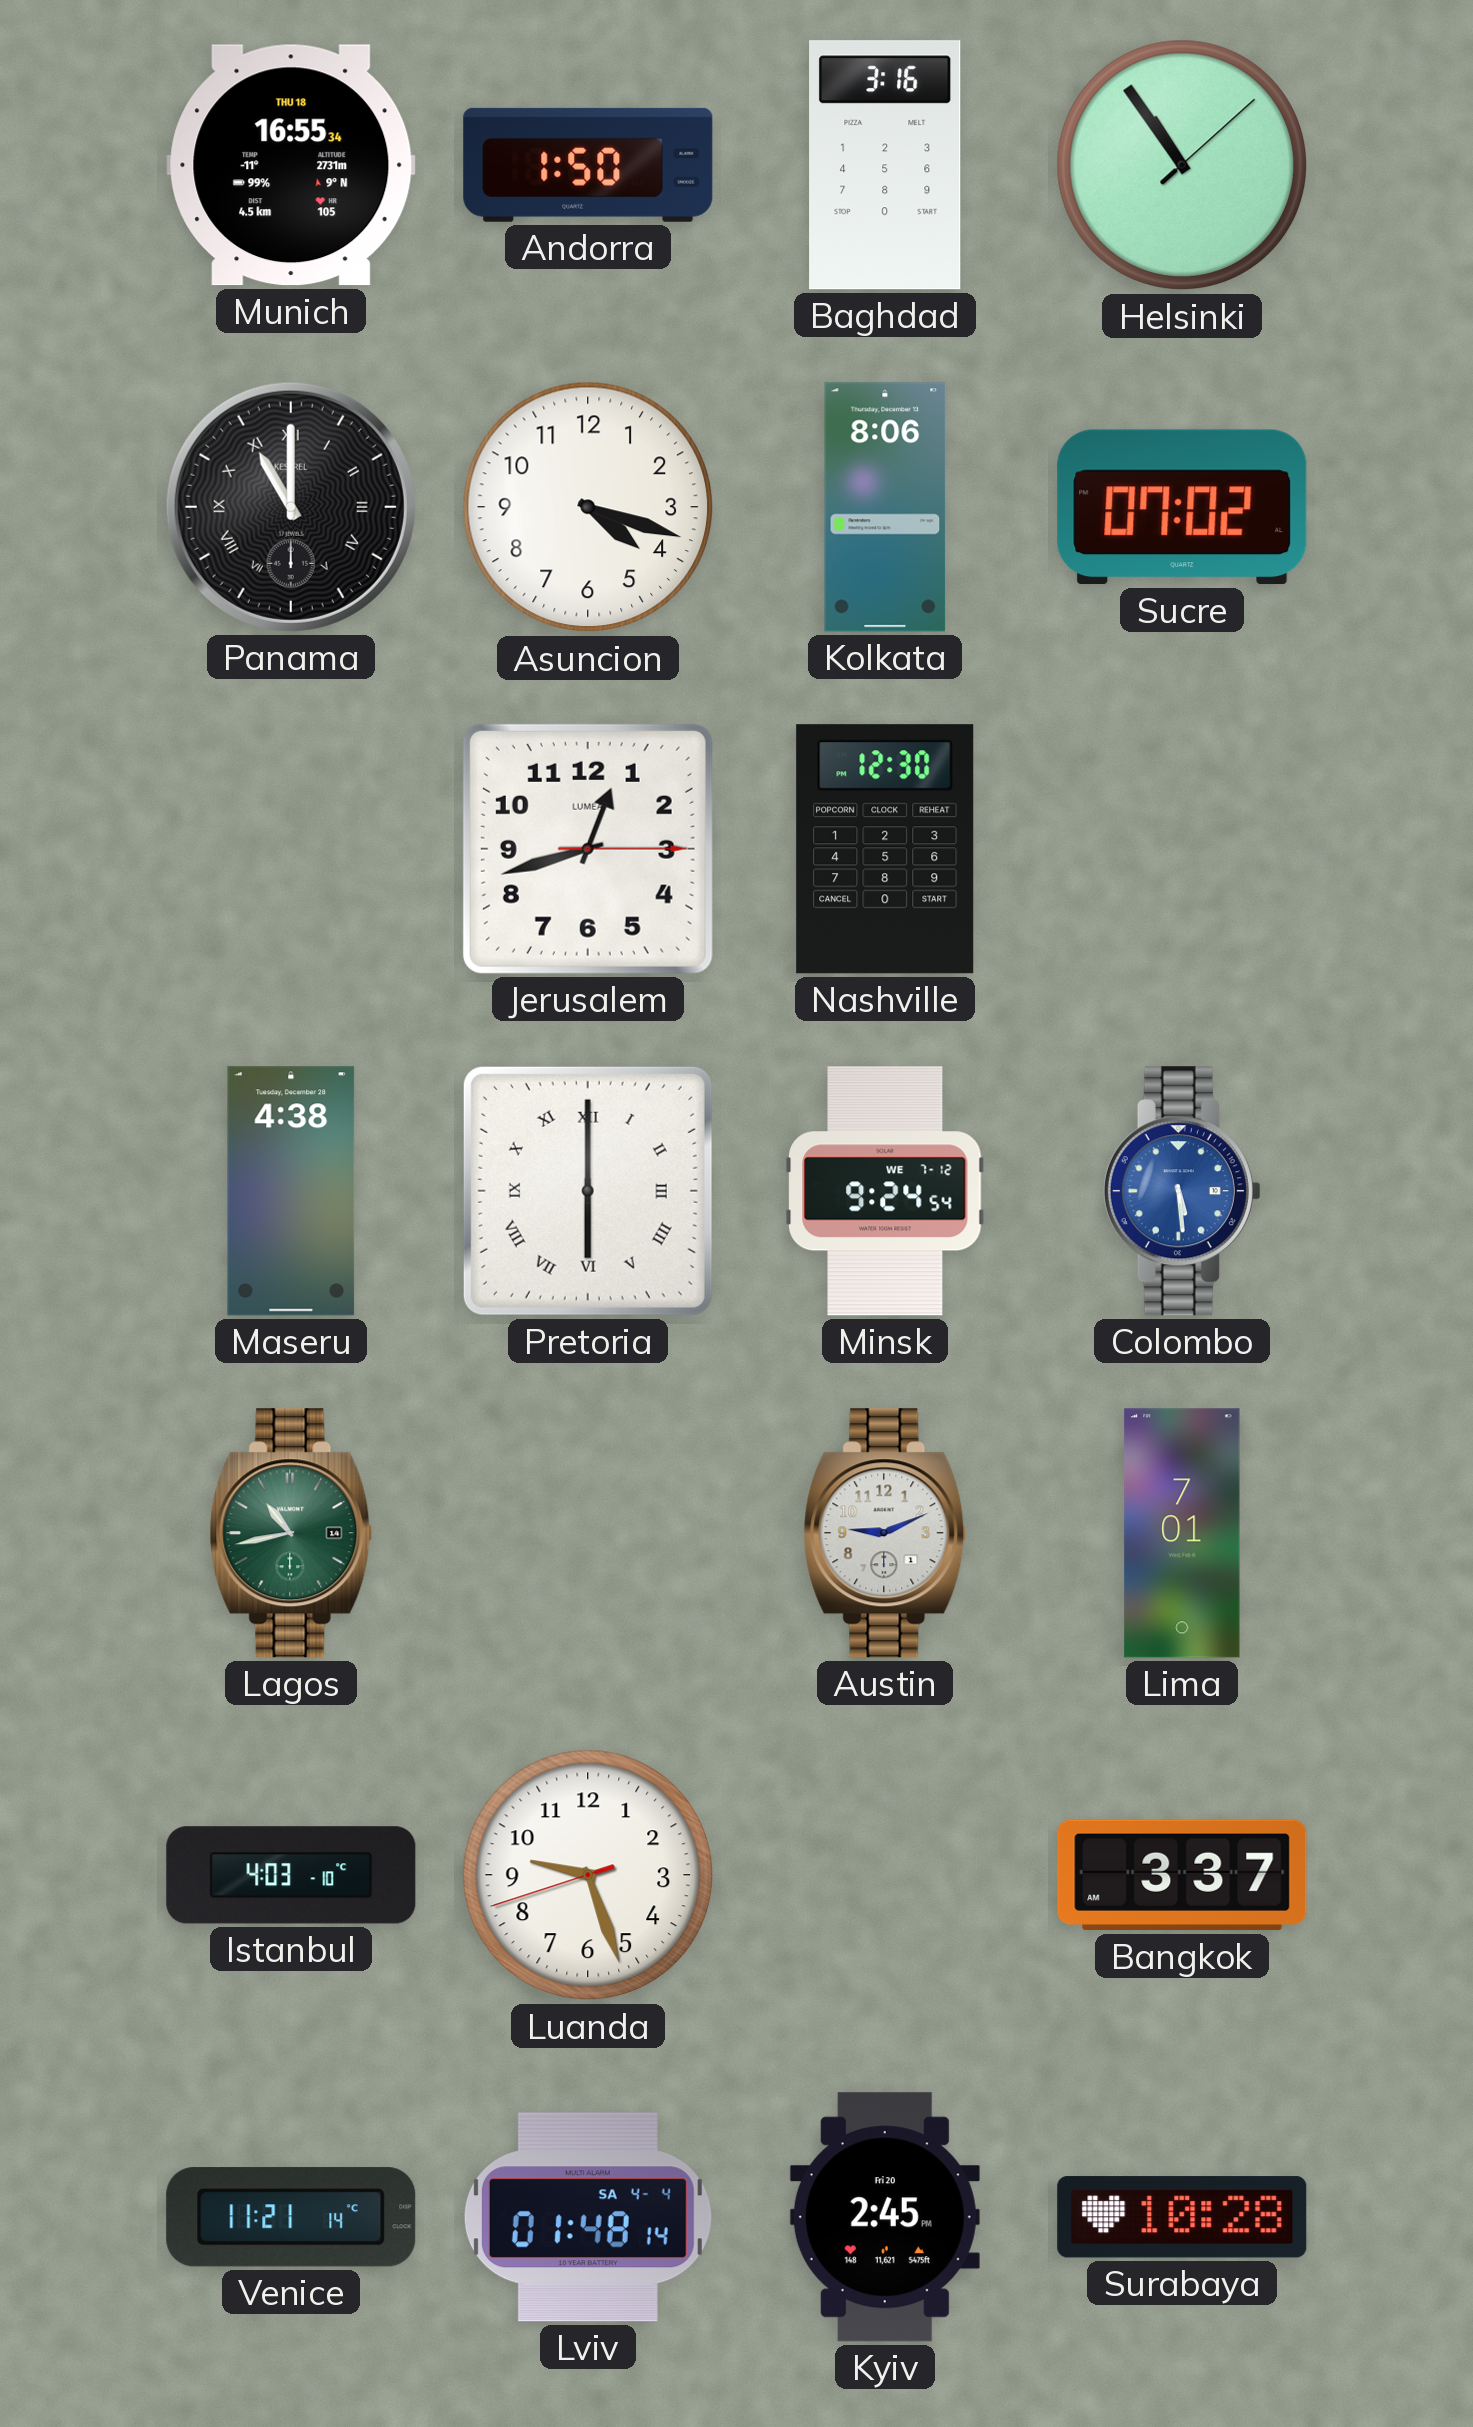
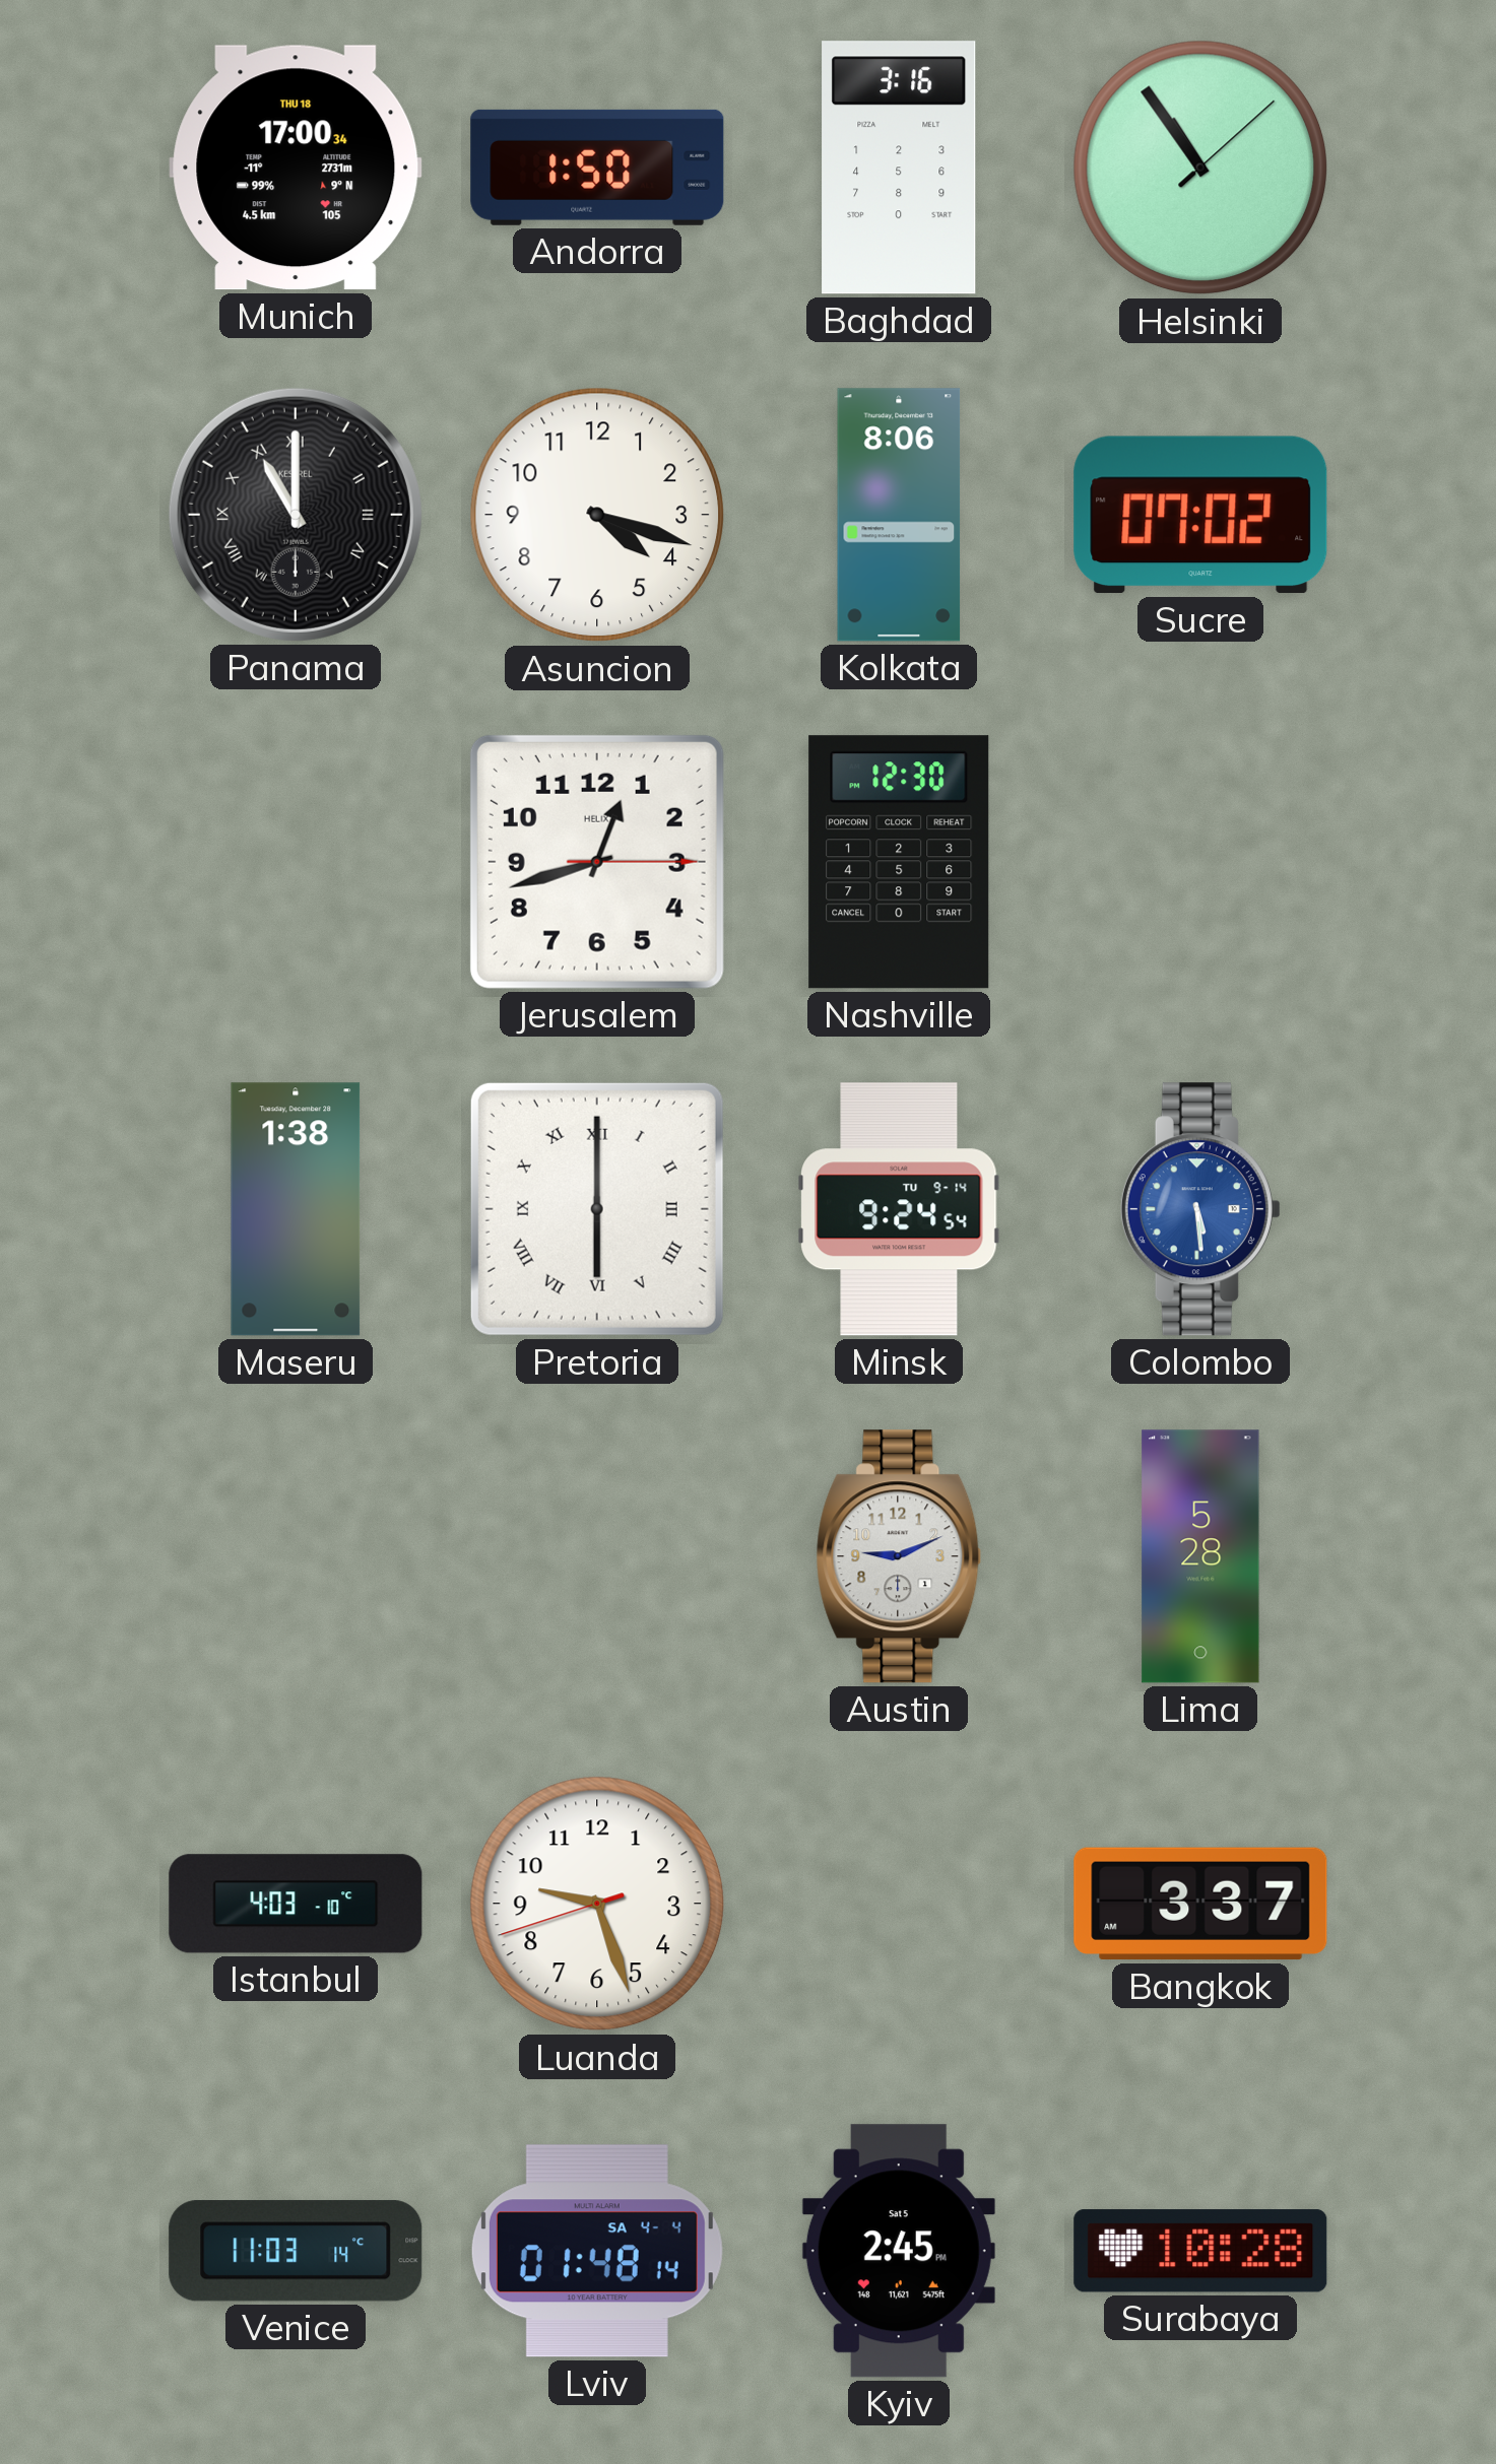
Munich: 16:55 -> 17:00 (296, 168)
Jerusalem brand: LUMEA -> HELIX (597, 862)
Maseru: 4:38 -> 1:38 (296, 1209)
Minsk date: WE 7-12 -> TU 9-14 (899, 1209)
Lagos: 10:43 -> none (291, 1533)
Lima: 7:01 -> 5:28 (1200, 1556)
Venice: 11:21 -> 11:03 (296, 2251)
Kyiv date: Fri 20 -> Sat 5 (899, 2251)
